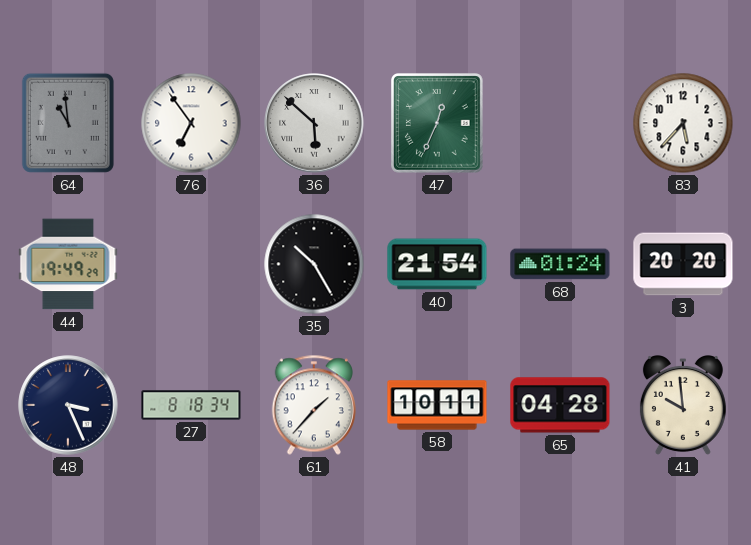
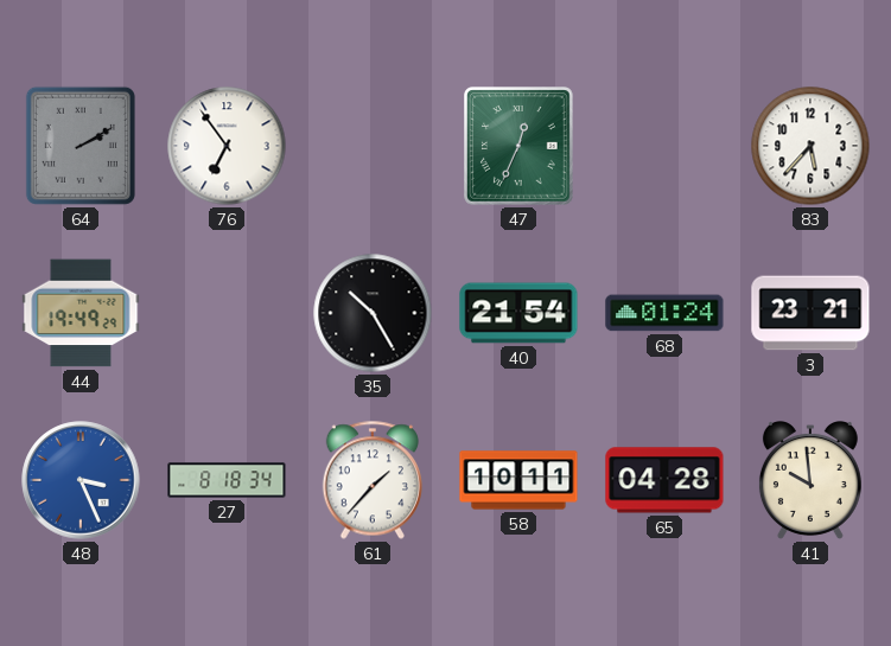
64: 10:59 -> 2:10 (81, 146)
36: 5:52 -> none (314, 123)
3: 20:20 -> 23:21 (810, 313)
48 dial: navy -> blue (81, 480)
